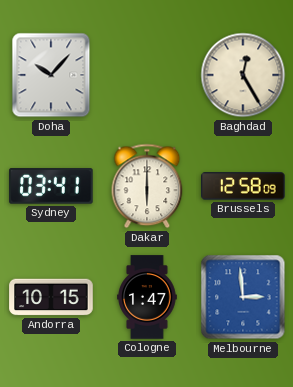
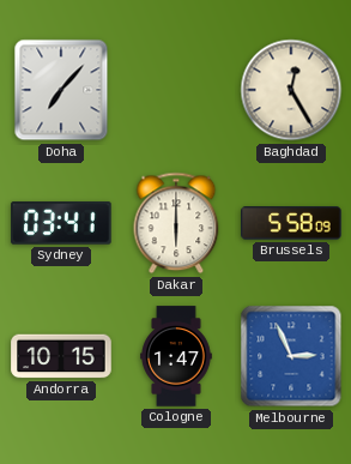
Doha: 10:07 -> 7:07 (61, 90)
Brussels: 12:58 -> 5:58 (291, 223)
Melbourne: 2:59 -> 2:56 (291, 356)
